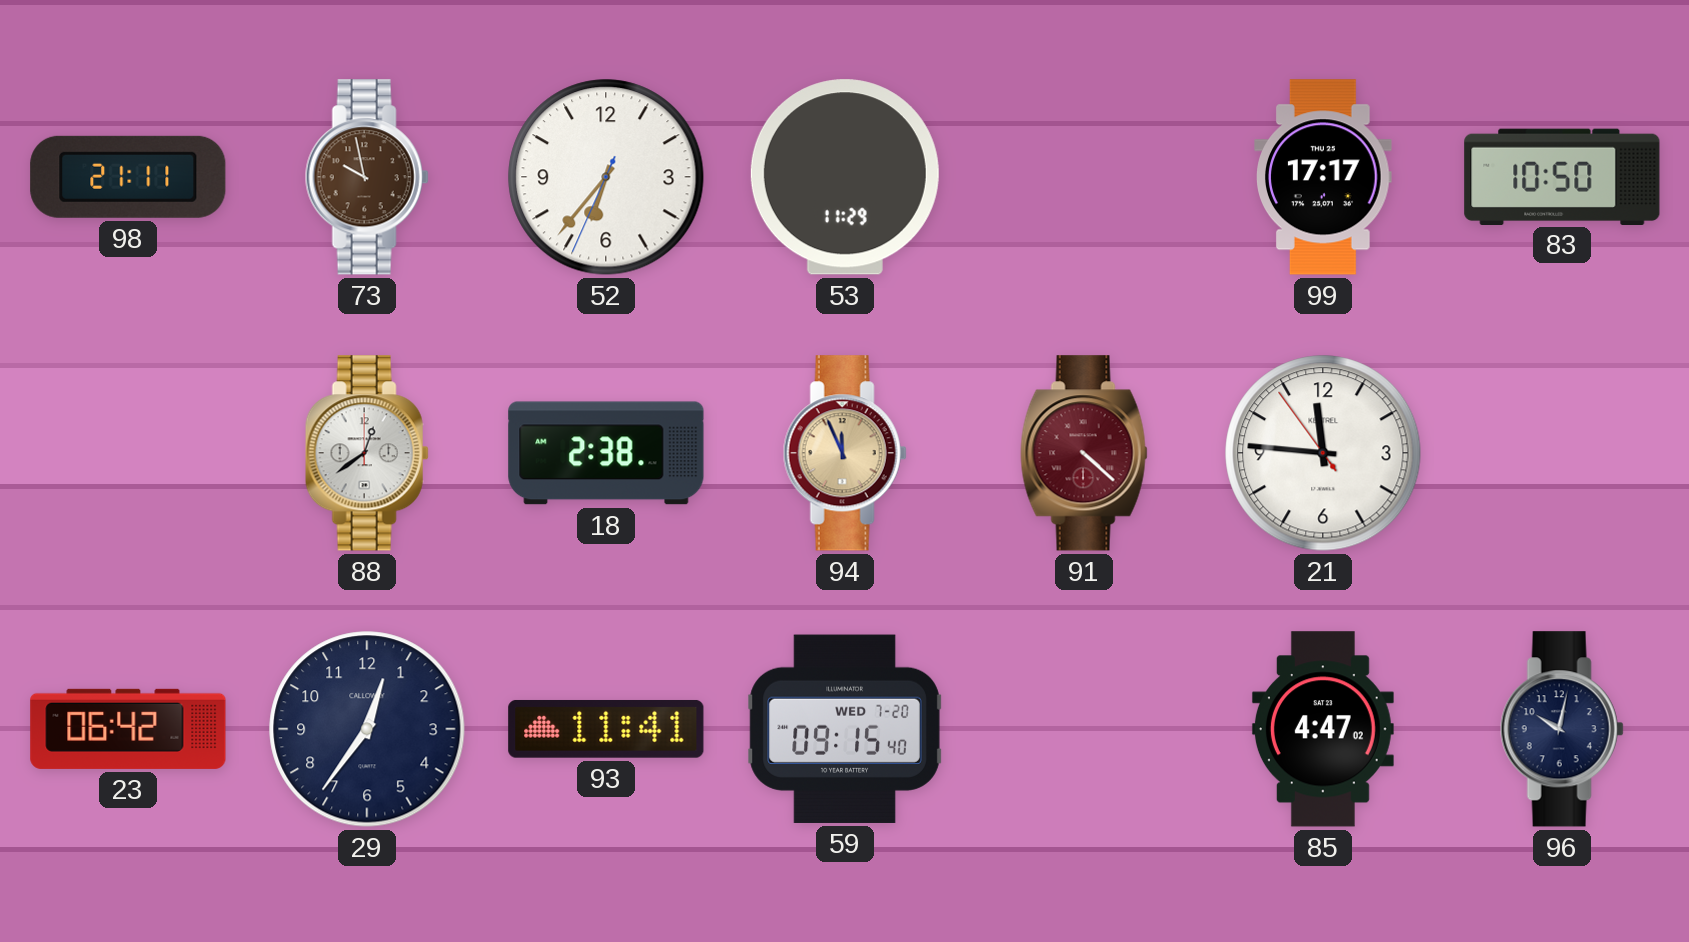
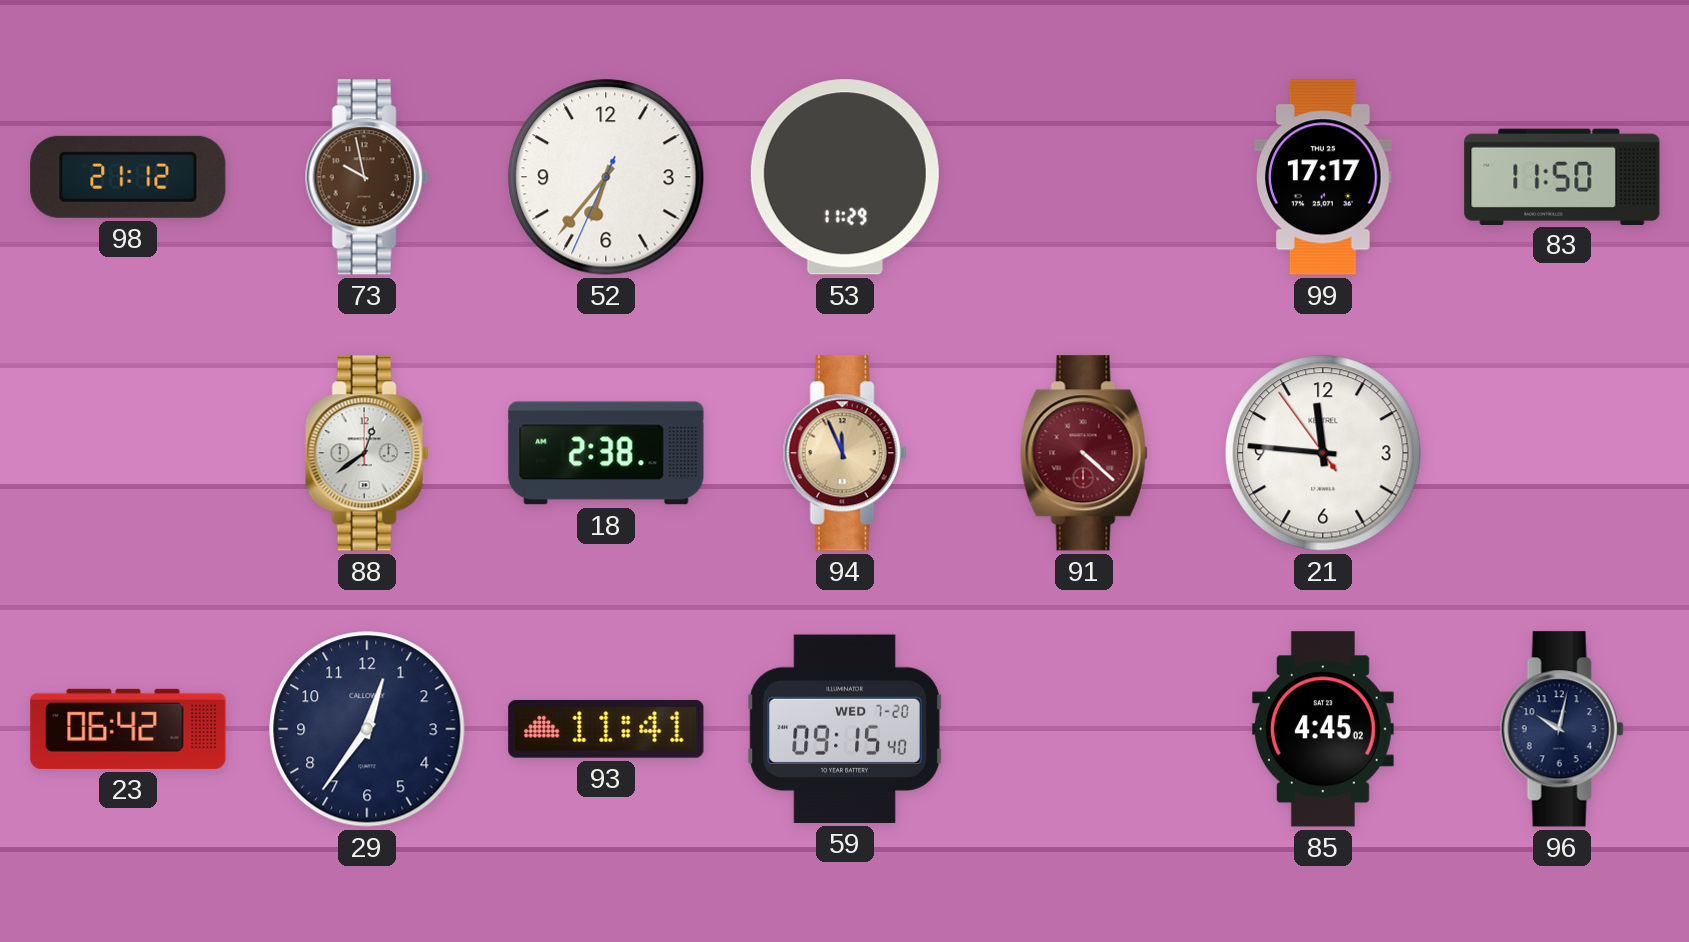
98: 21:11 -> 21:12 (128, 177)
83: 10:50 -> 11:50 (1562, 176)
85: 4:47 -> 4:45 (1323, 729)
